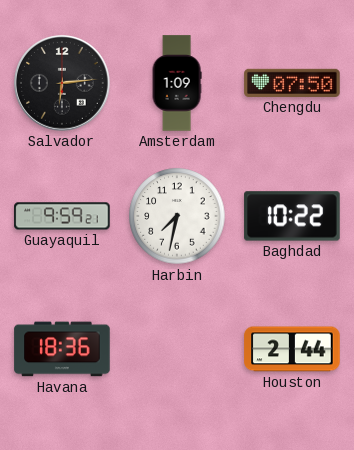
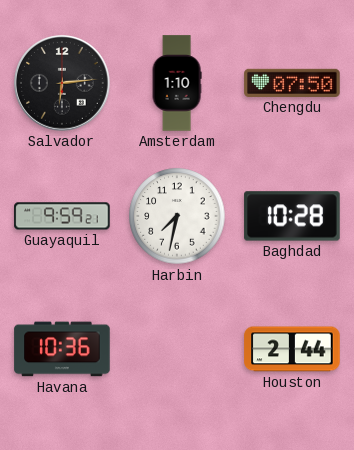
Amsterdam: 1:09 -> 1:10 (177, 83)
Baghdad: 10:22 -> 10:28 (292, 216)
Havana: 18:36 -> 10:36 (62, 349)
